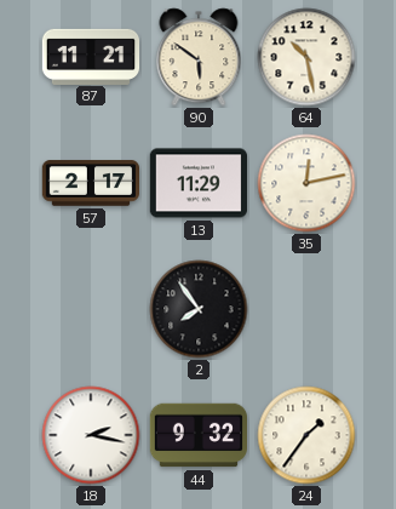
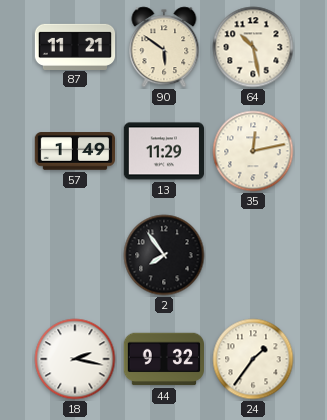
57: 2:17 -> 1:49 (74, 151)
